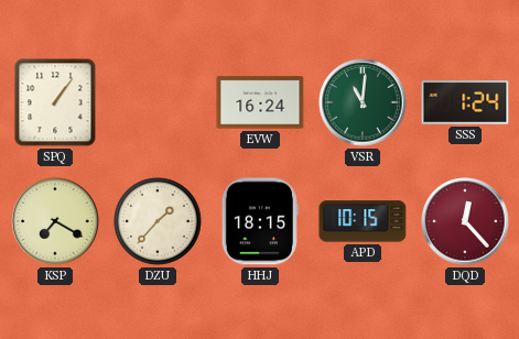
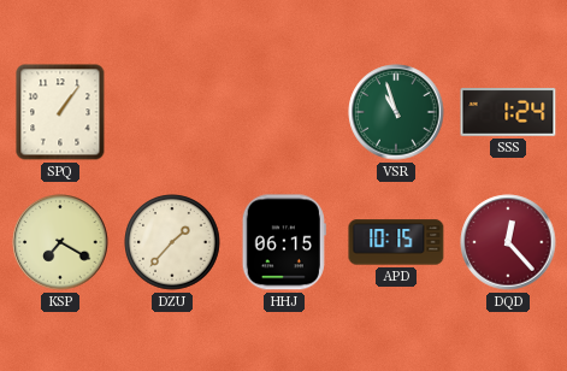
EVW: 16:24 -> none (260, 102)
VSR: 11:01 -> 10:57 (396, 112)
HHJ: 18:15 -> 06:15 (284, 242)
